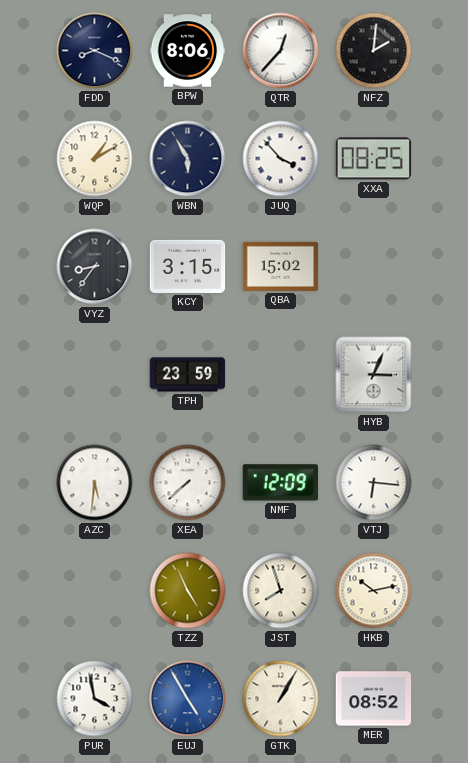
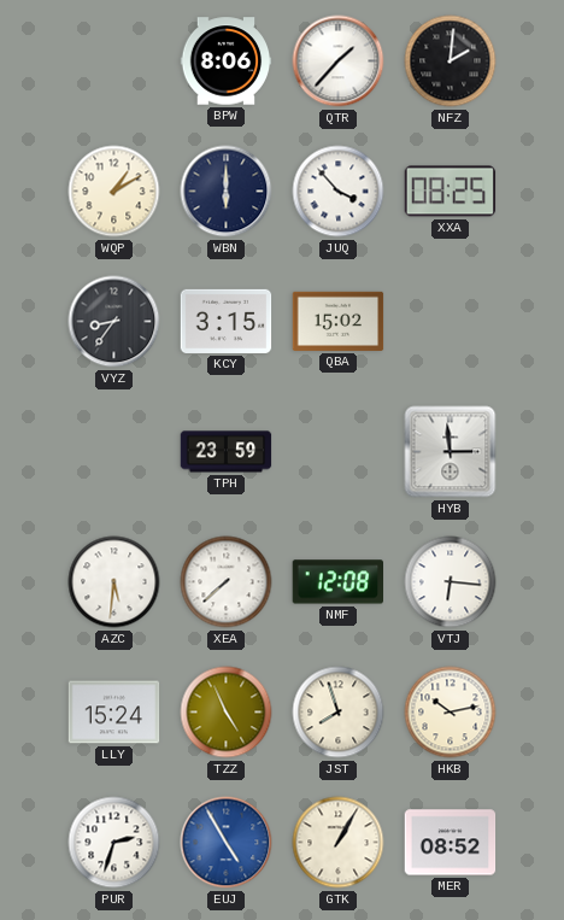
FDD: 8:19 -> none (95, 51)
QTR: 12:37 -> 1:37 (339, 61)
WBN: 5:55 -> 6:00 (227, 192)
HYB: 3:04 -> 2:59 (451, 452)
NMF: 12:09 -> 12:08 (337, 582)
LLY: none -> 15:24 (114, 713)
PUR: 3:58 -> 2:33 (114, 843)
